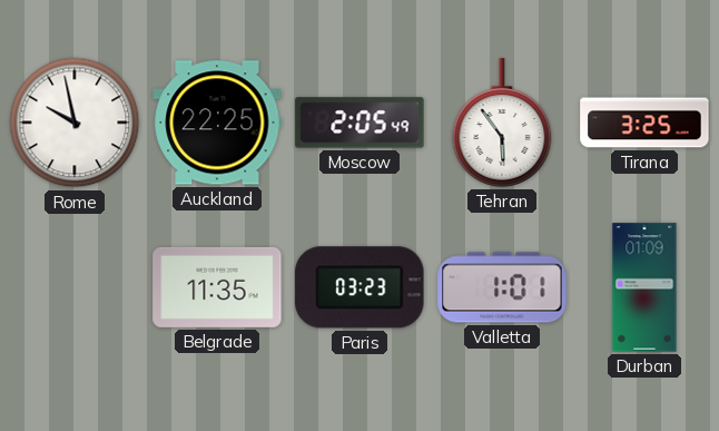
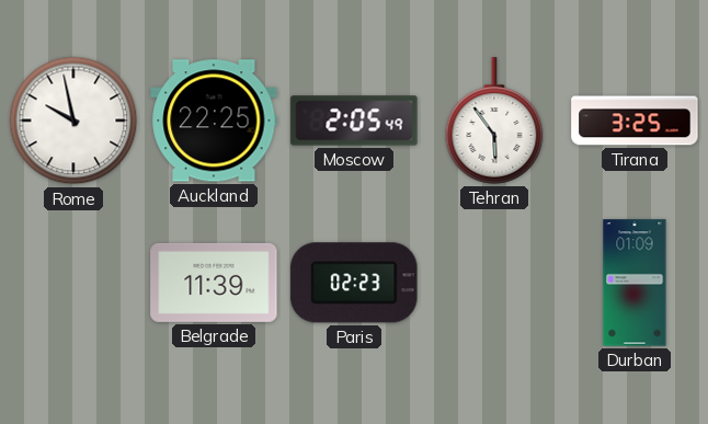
Belgrade: 11:35 -> 11:39 (214, 283)
Paris: 03:23 -> 02:23 (354, 283)
Valletta: 1:01 -> none (502, 287)
